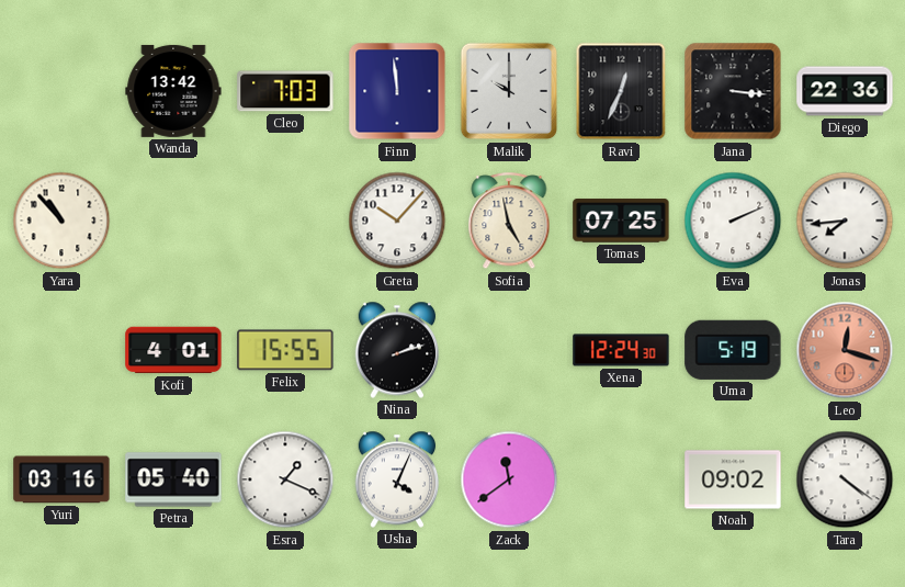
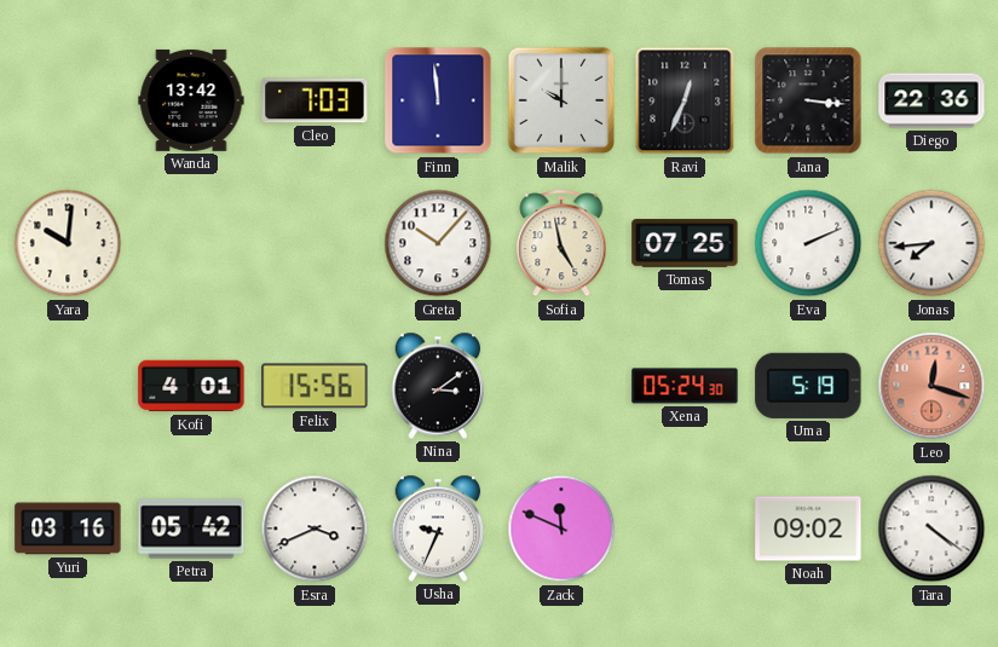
Yara: 10:53 -> 10:01 (68, 243)
Felix: 15:55 -> 15:56 (315, 386)
Nina: 2:12 -> 3:09 (438, 386)
Xena: 12:24 -> 05:24 (685, 386)
Petra: 05:40 -> 05:42 (191, 528)
Esra: 1:19 -> 3:41 (315, 528)
Usha: 4:04 -> 9:34 (438, 528)
Zack: 11:39 -> 11:49 (561, 528)
